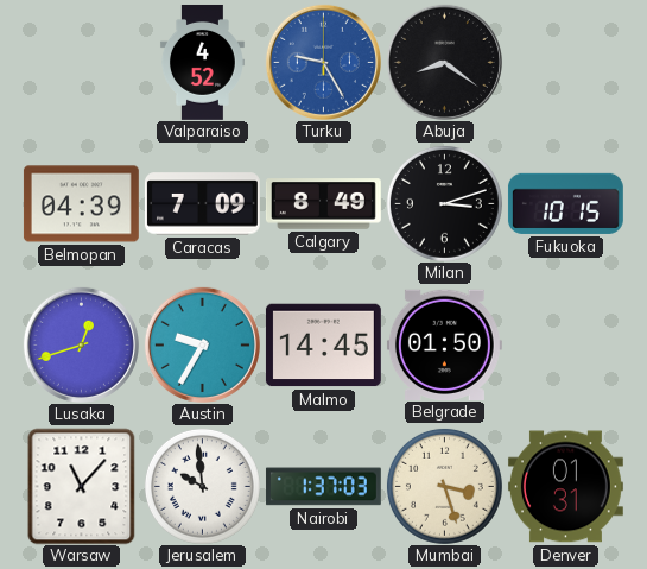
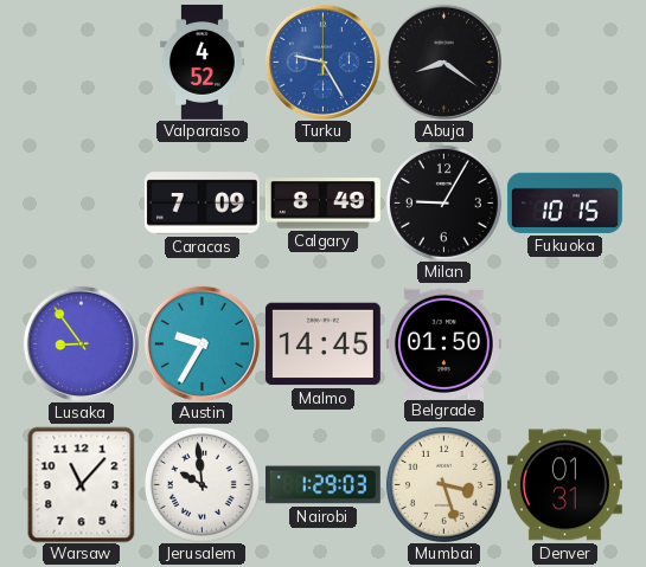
Belmopan: 04:39 -> none (81, 204)
Milan: 3:12 -> 9:05 (443, 202)
Lusaka: 12:42 -> 8:54 (81, 343)
Nairobi: 1:37 -> 1:29 (322, 485)
